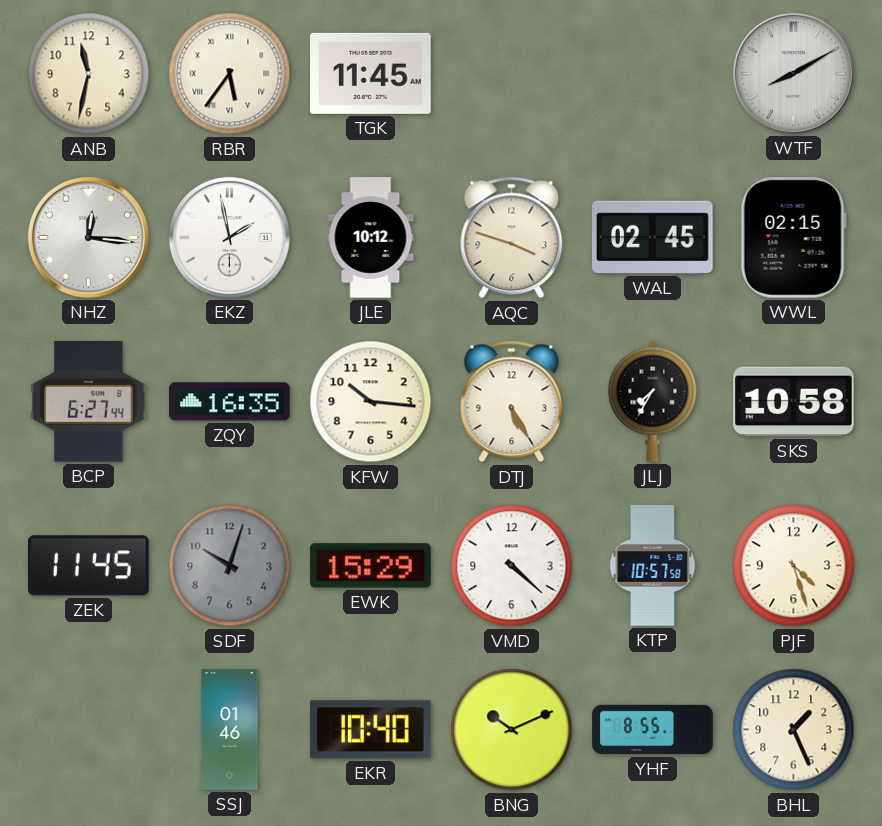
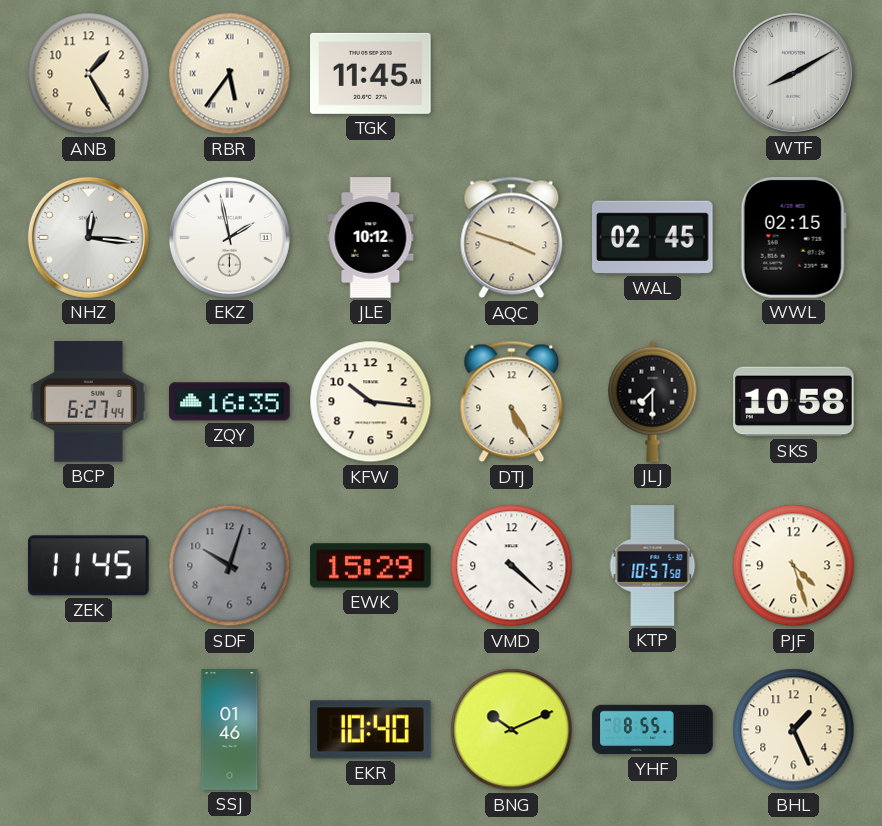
ANB: 11:32 -> 1:25 (89, 74)
JLJ: 7:35 -> 7:30 (653, 401)
